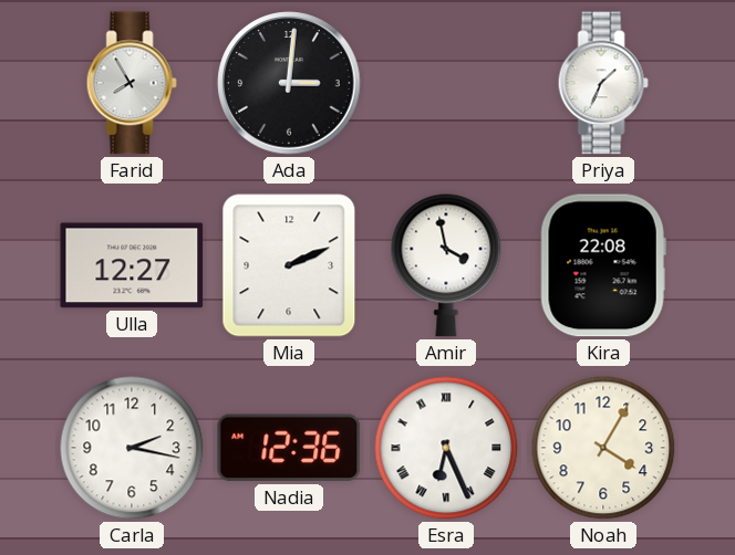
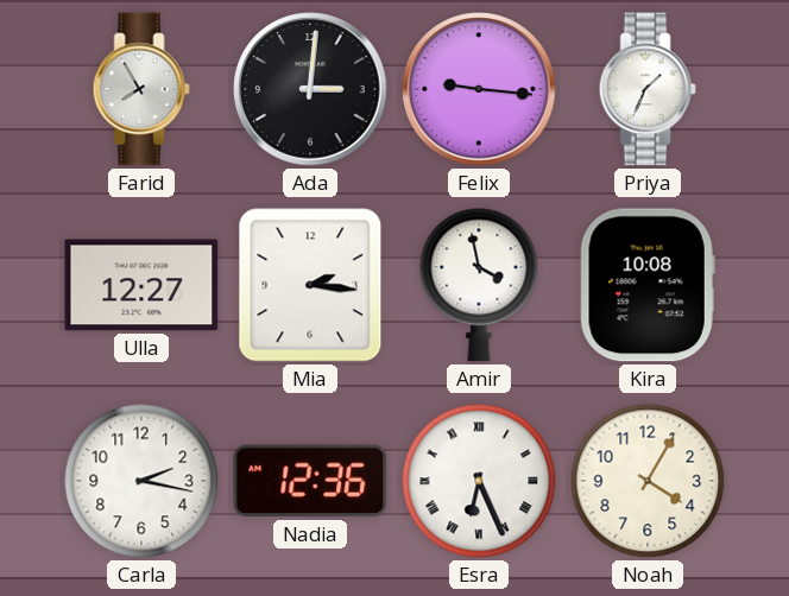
Felix: none -> 9:16 (479, 89)
Mia: 2:11 -> 2:16 (310, 285)
Kira: 22:08 -> 10:08 (648, 285)
